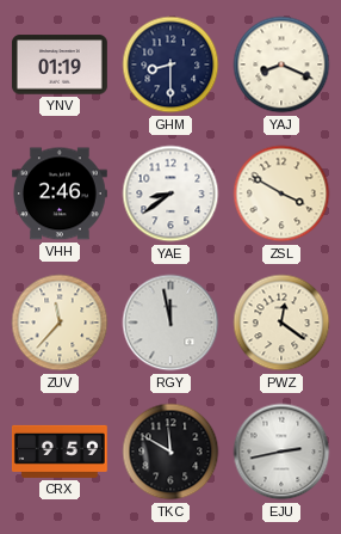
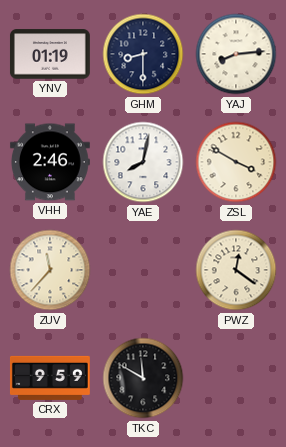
YAJ: 8:19 -> 8:14 (236, 54)
YAE: 8:39 -> 8:02 (143, 162)
RGY: 11:58 -> none (170, 323)
EJU: 2:43 -> none (281, 452)
